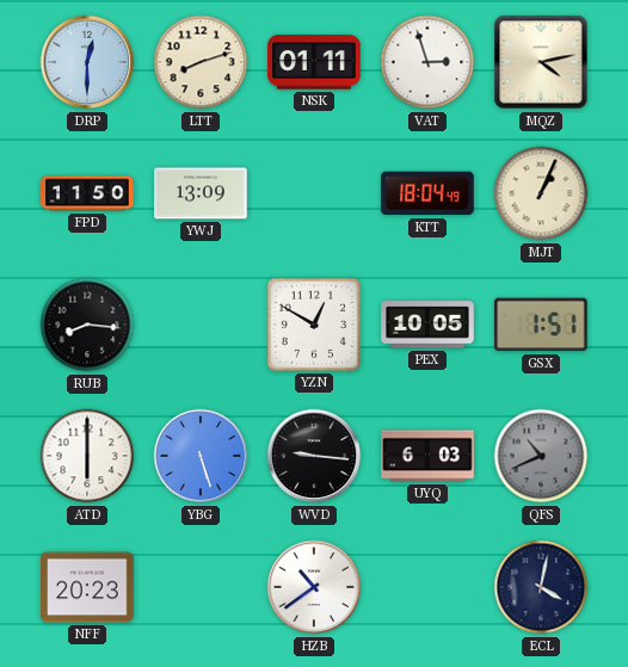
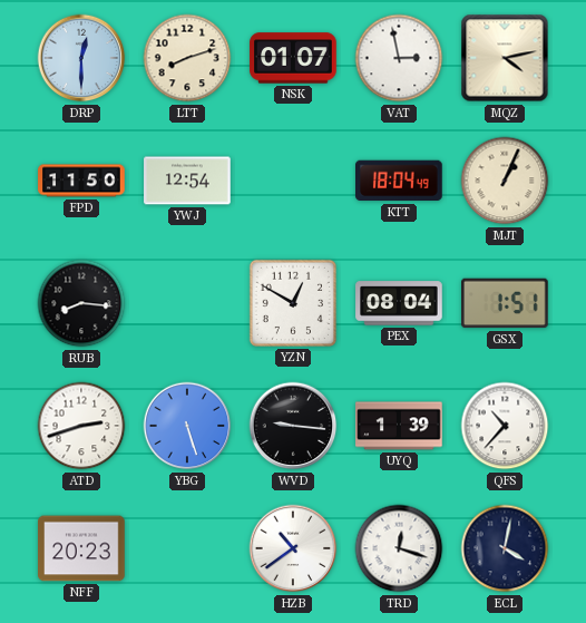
NSK: 01:11 -> 01:07 (293, 58)
VAT: 2:57 -> 2:58 (399, 58)
YWJ: 13:09 -> 12:54 (187, 181)
PEX: 10:05 -> 08:04 (399, 303)
ATD: 6:00 -> 2:42 (81, 426)
UYQ: 6:03 -> 1:39 (399, 426)
QFS: 10:41 -> 10:37 (505, 426)
QFS dial: grey -> white (505, 426)
TRD: none -> 12:18 (399, 548)
